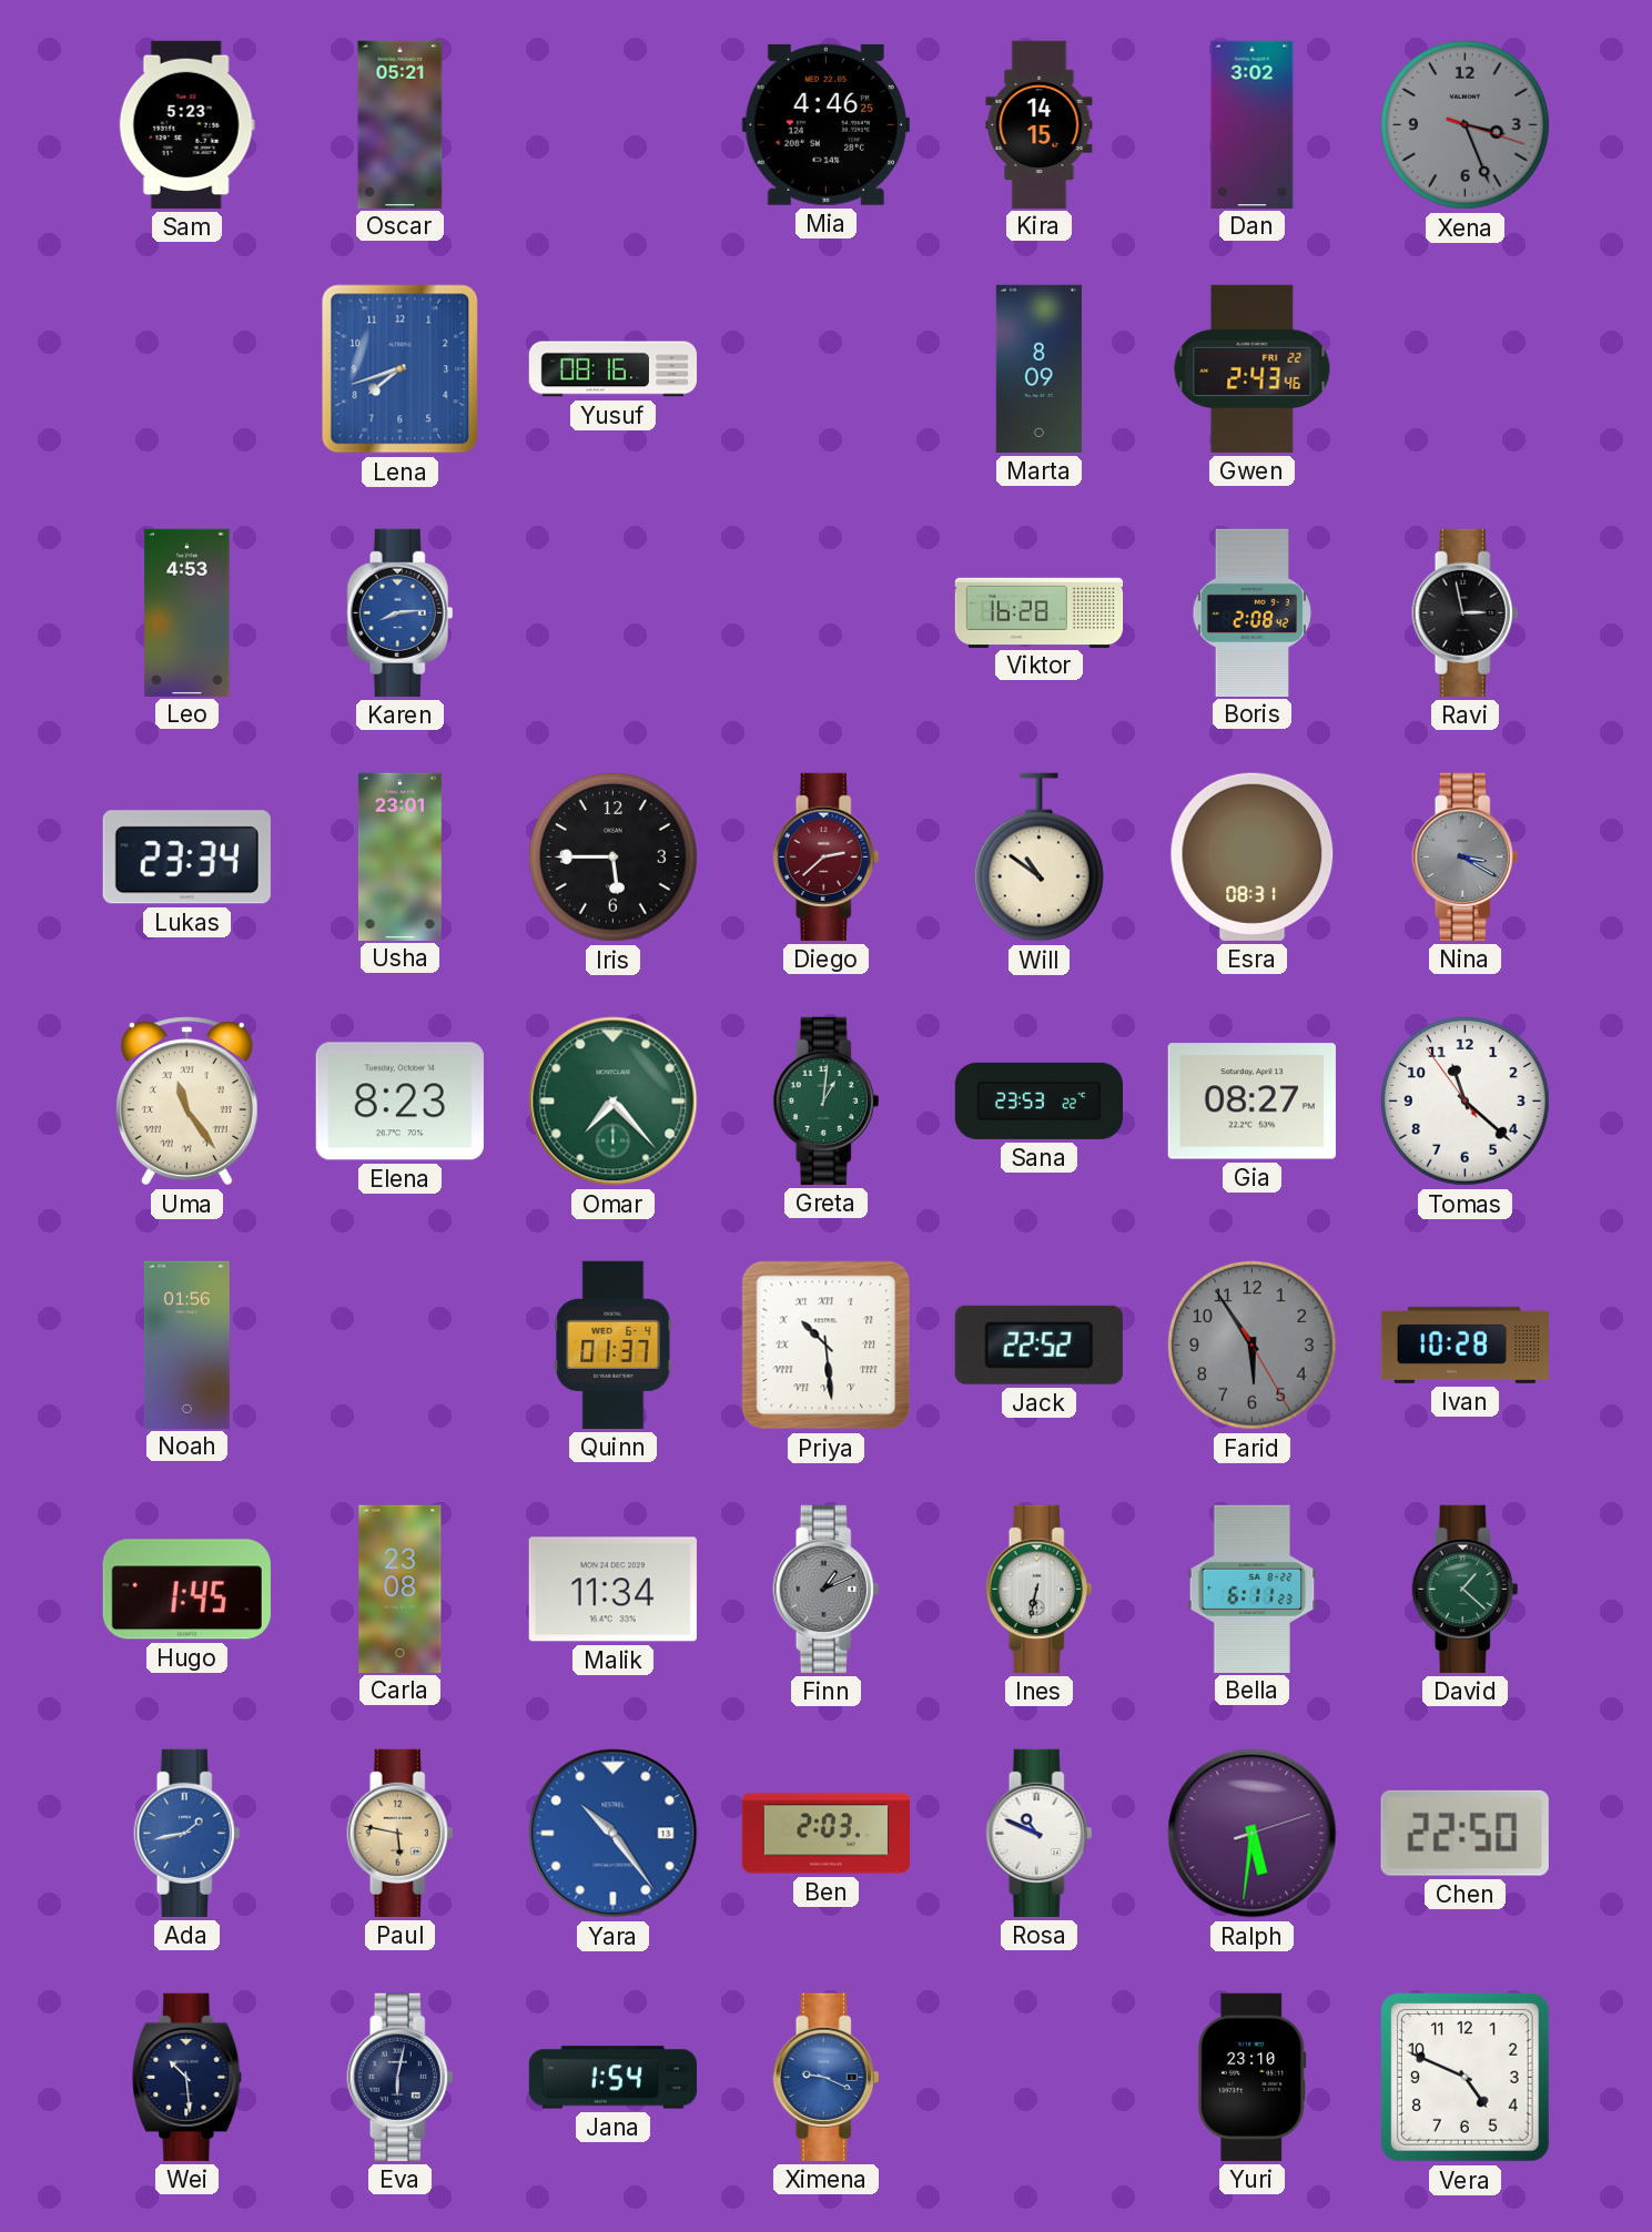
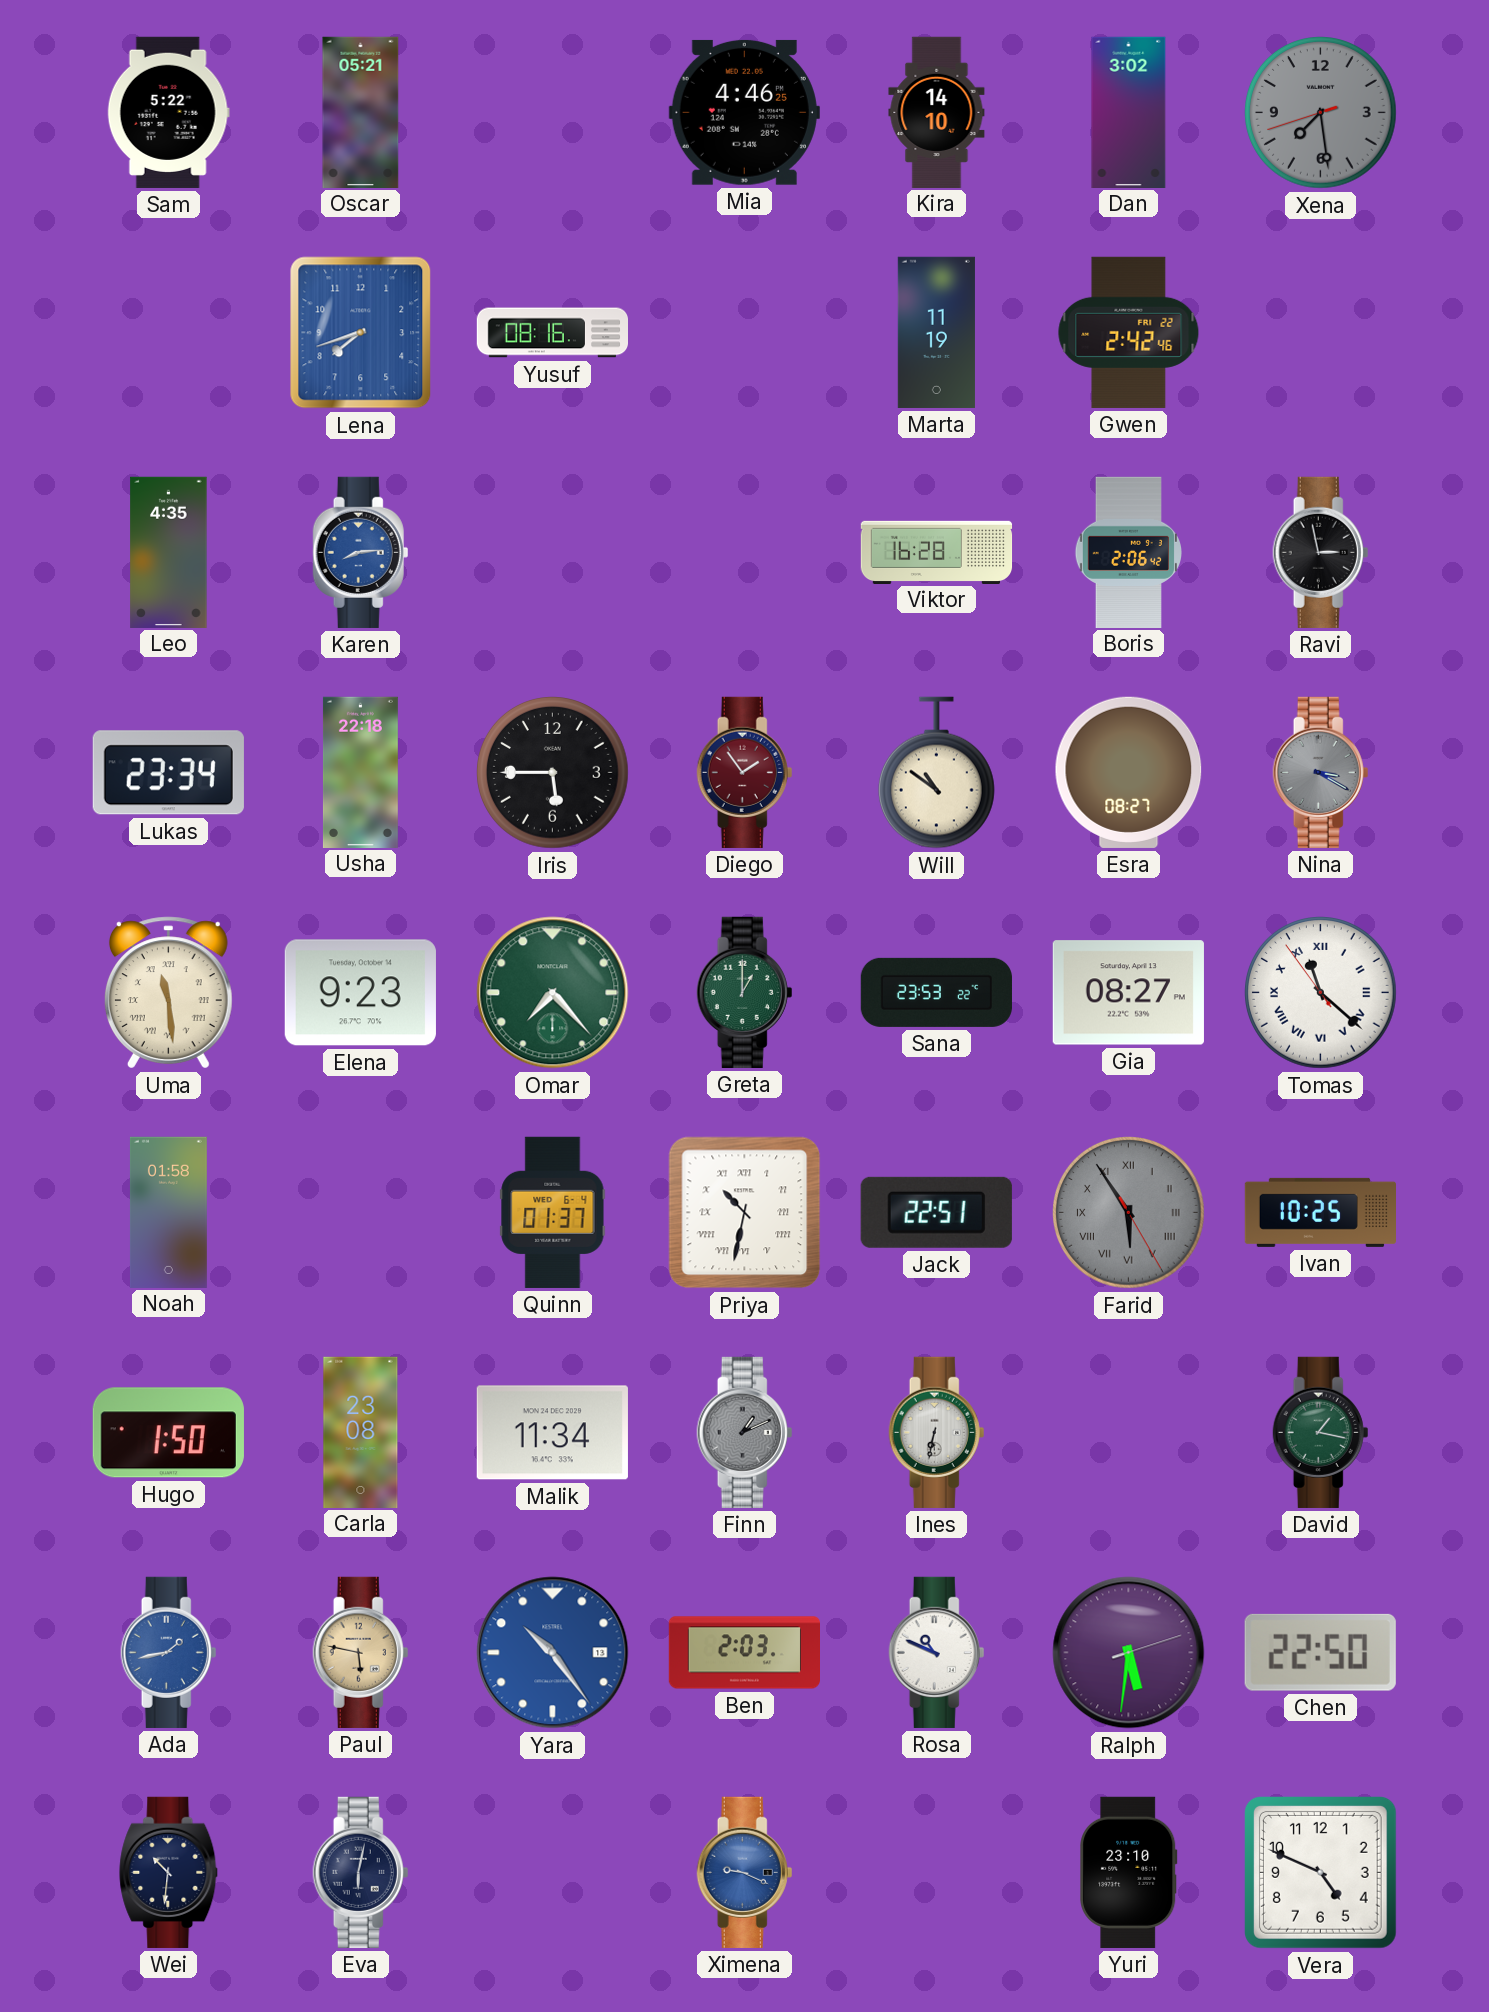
Sam: 5:23 -> 5:22 (168, 112)
Kira: 14:15 -> 14:10 (937, 112)
Xena: 3:26 -> 7:28 (1321, 113)
Marta: 8:09 -> 11:19 (936, 332)
Gwen: 2:43 -> 2:42 (1129, 332)
Leo: 4:53 -> 4:35 (169, 552)
Boris: 2:08 -> 2:06 (1128, 552)
Usha: 23:01 -> 22:18 (360, 772)
Diego: 2:38 -> 1:54 (745, 772)
Esra: 08:31 -> 08:27 (1129, 772)
Uma: 11:24 -> 11:29 (168, 993)
Elena: 8:23 -> 9:23 (360, 993)
Greta: 1:01 -> 1:00 (745, 992)
Tomas numerals: Arabic -> Roman (1321, 993)
Noah: 01:56 -> 01:58 (168, 1212)
Priya: 10:29 -> 10:32 (745, 1213)
Jack: 22:52 -> 22:51 (936, 1212)
Farid numerals: Arabic -> Roman (1129, 1213)
Ivan: 10:28 -> 10:25 (1320, 1212)
Hugo: 1:45 -> 1:50 (168, 1433)
Bella: 6:11 -> none (1253, 1589)
David: 1:22 -> 1:17 (1321, 1432)
Wei: 10:29 -> 10:31 (169, 1872)
Jana: 1:54 -> none (612, 2078)
